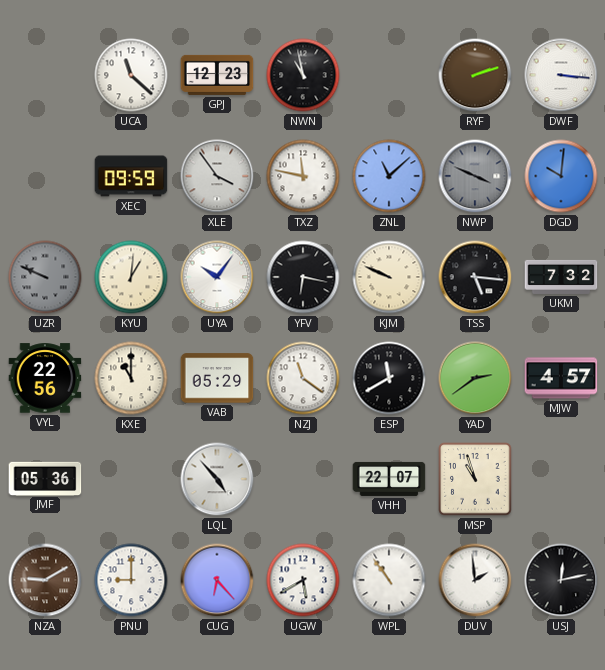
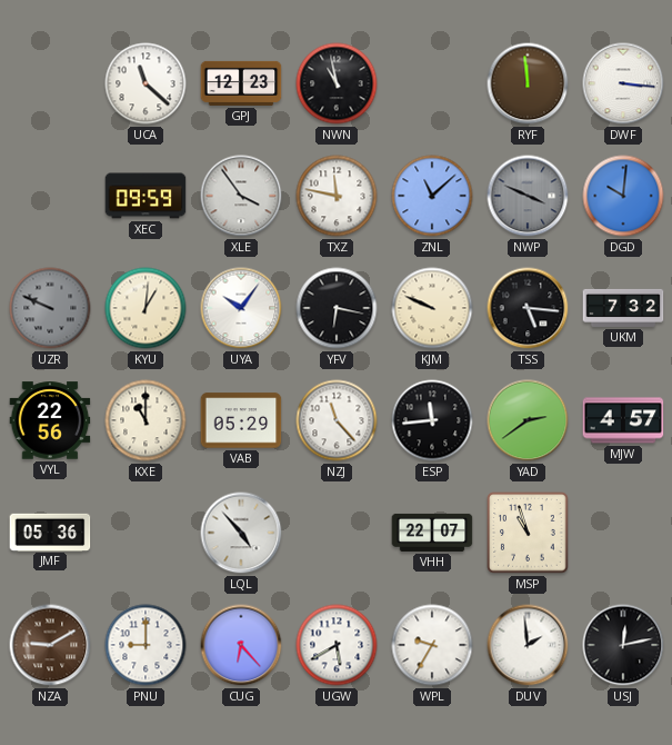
RYF: 2:12 -> 11:59 (528, 83)
NZJ: 11:21 -> 11:23 (337, 420)
ESP: 11:40 -> 11:44 (432, 420)
WPL: 10:54 -> 9:35 (432, 645)
